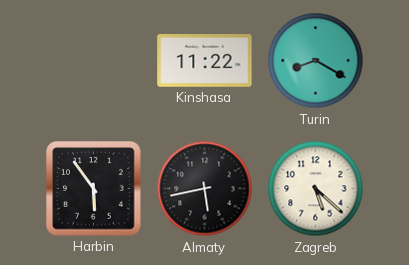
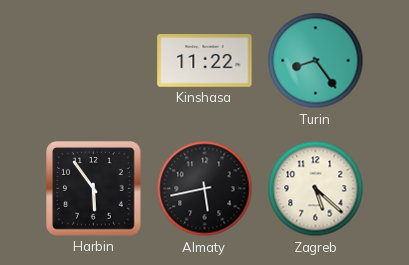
Turin: 8:20 -> 8:24 (316, 61)
